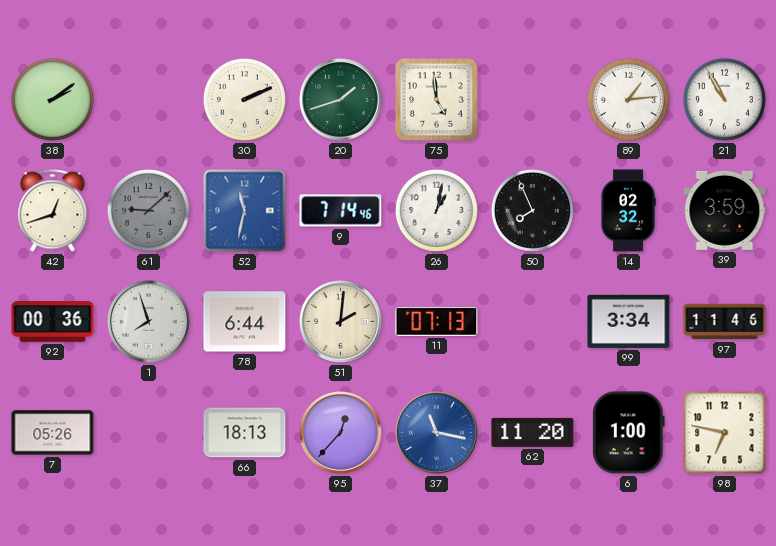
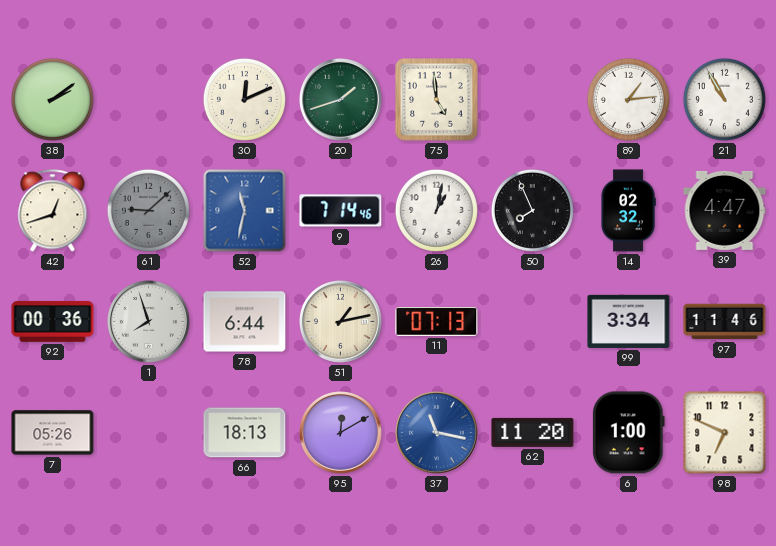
30: 2:11 -> 12:11 (244, 99)
39: 3:59 -> 4:47 (725, 210)
51: 2:01 -> 1:13 (341, 322)
95: 12:37 -> 12:10 (341, 433)
98: 6:47 -> 6:49 (725, 433)
